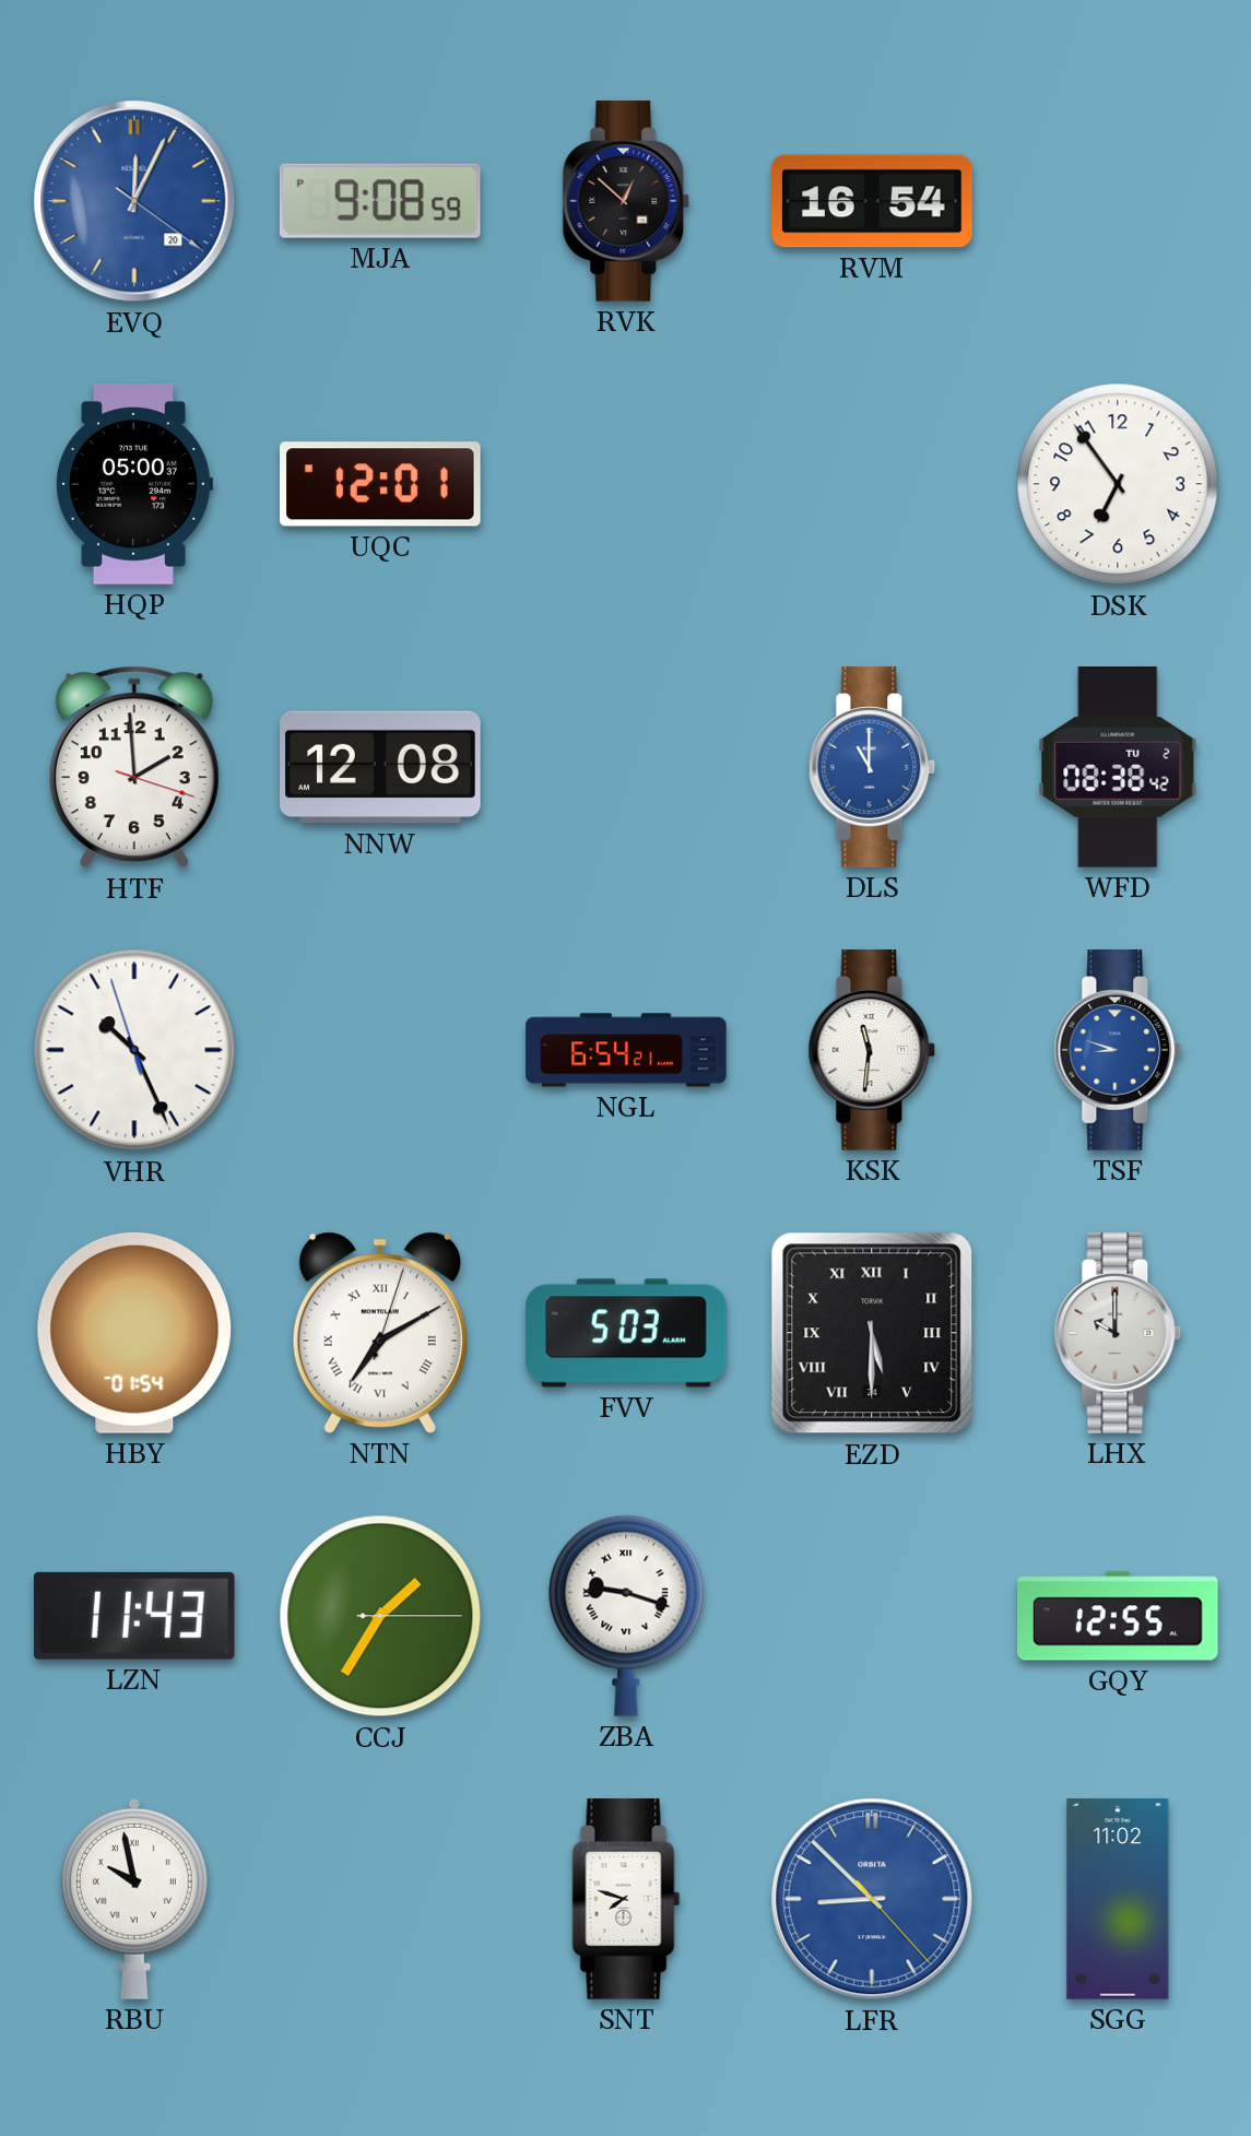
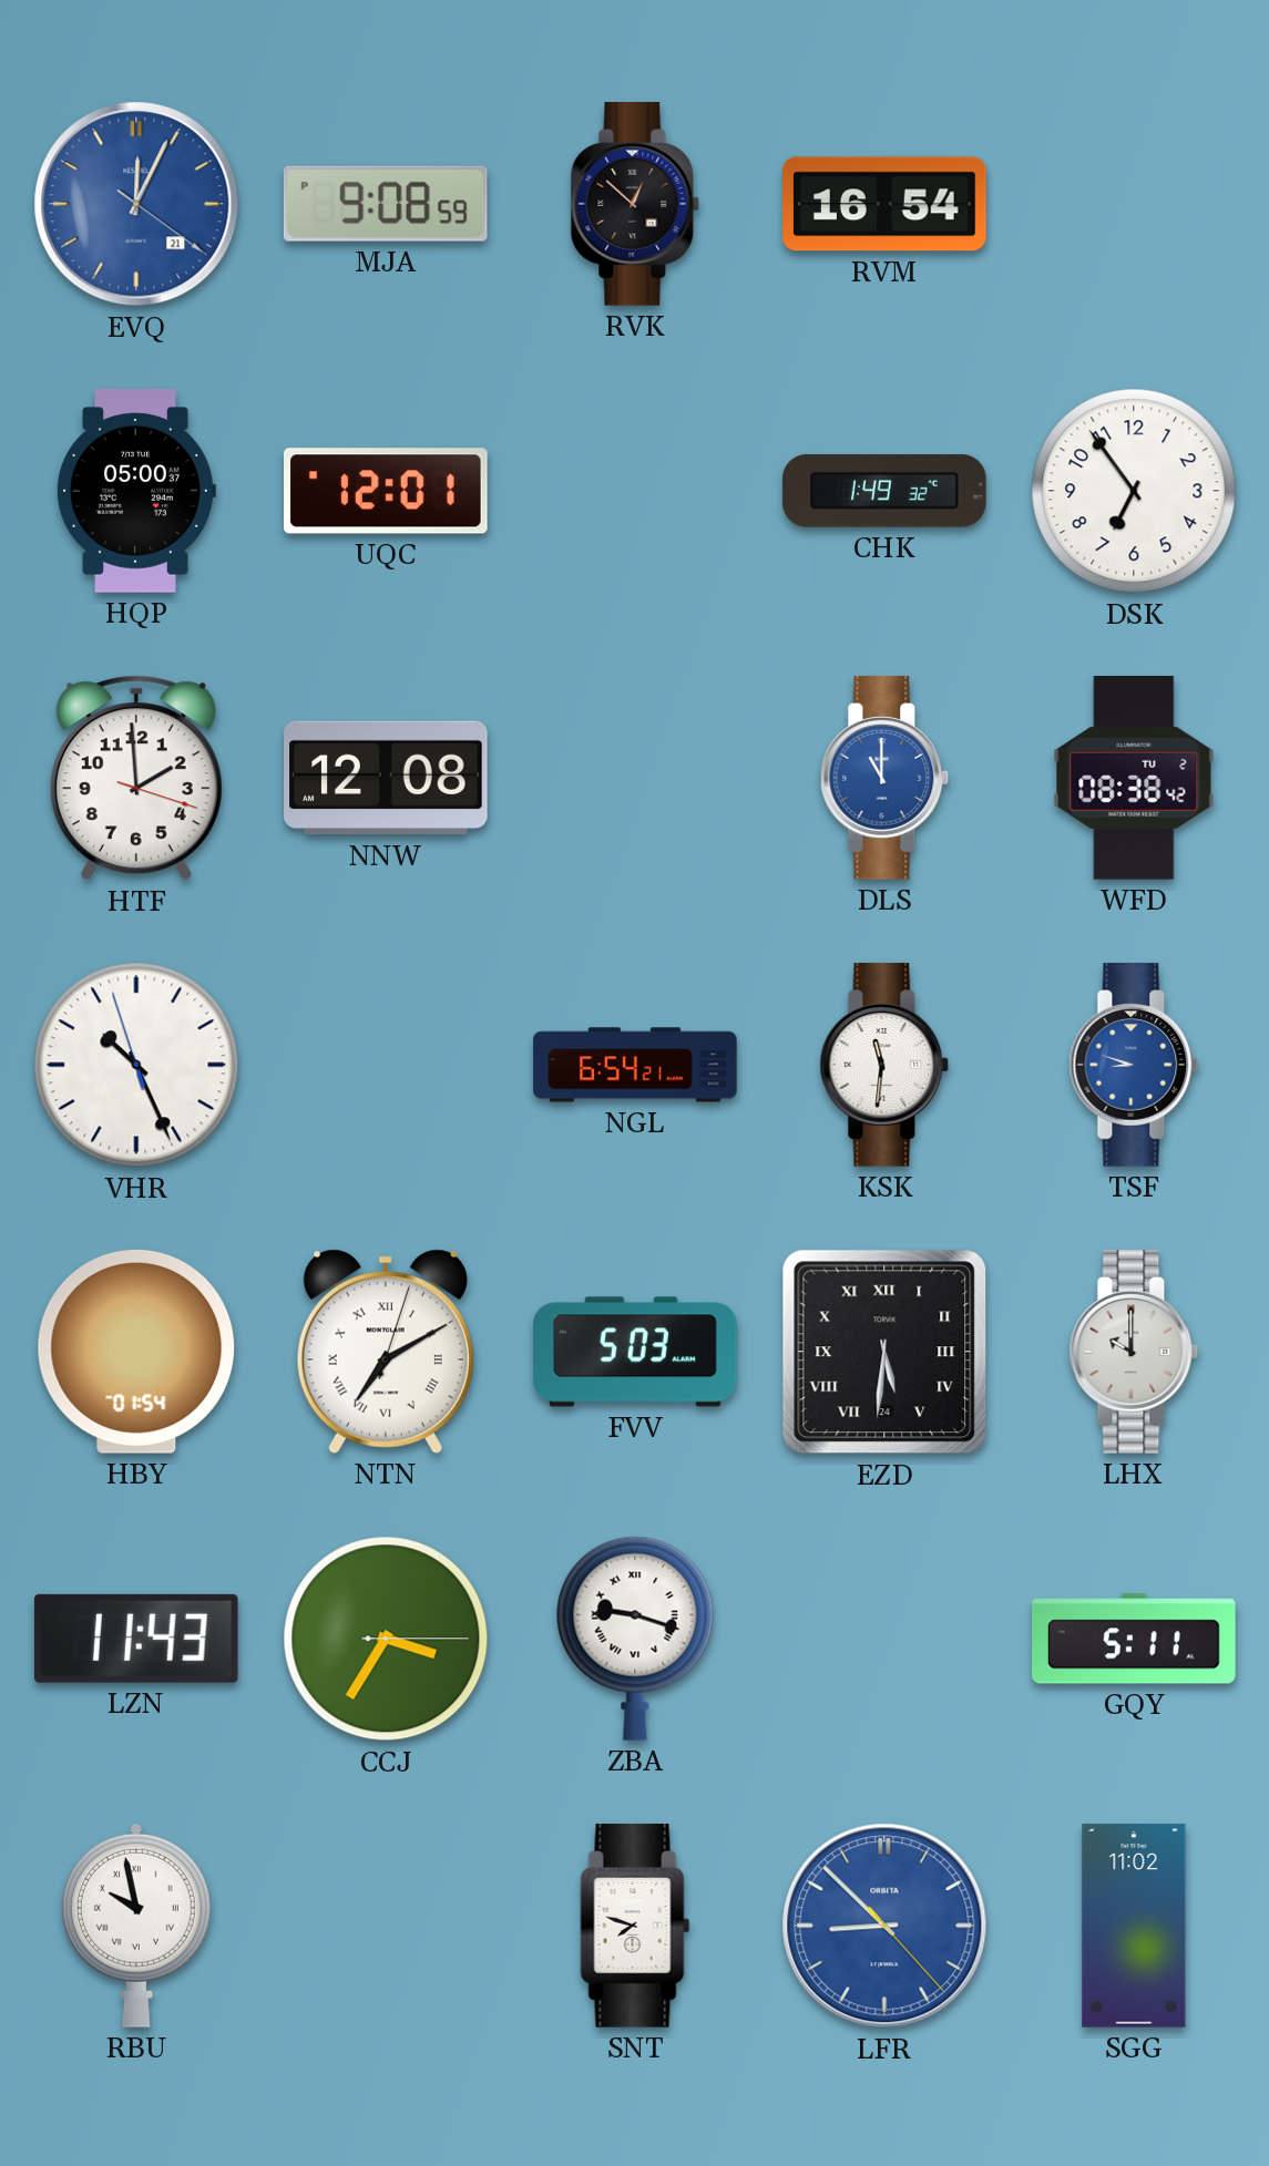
EVQ date: 20 -> 21 (136, 204)
CHK: none -> 1:49 (884, 491)
EZD: 5:30 -> 5:31 (884, 1352)
CCJ: 1:35 -> 3:35 (386, 1639)
GQY: 12:55 -> 5:11 (1134, 1639)
